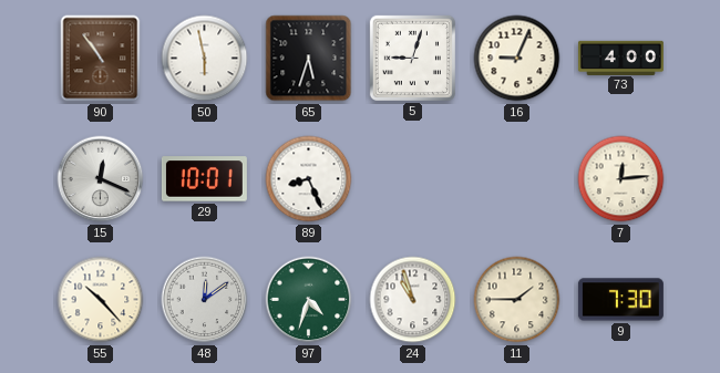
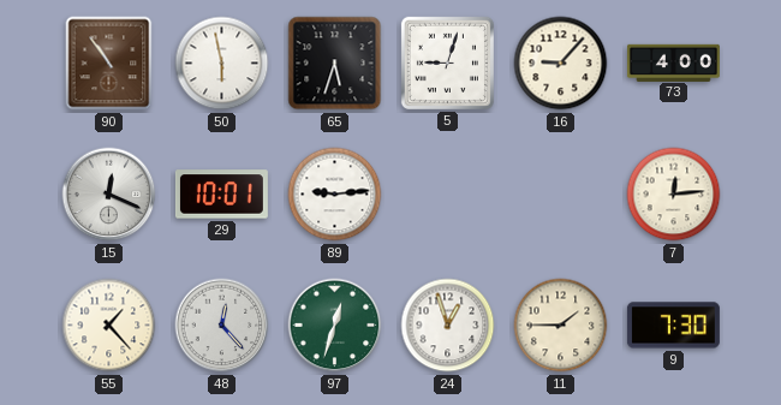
16: 9:04 -> 9:07 (561, 64)
89: 8:26 -> 9:14 (335, 195)
55: 10:23 -> 1:23 (109, 326)
48: 12:09 -> 12:23 (222, 326)
97: 4:33 -> 12:33 (335, 326)
24: 10:57 -> 12:57 (448, 326)
